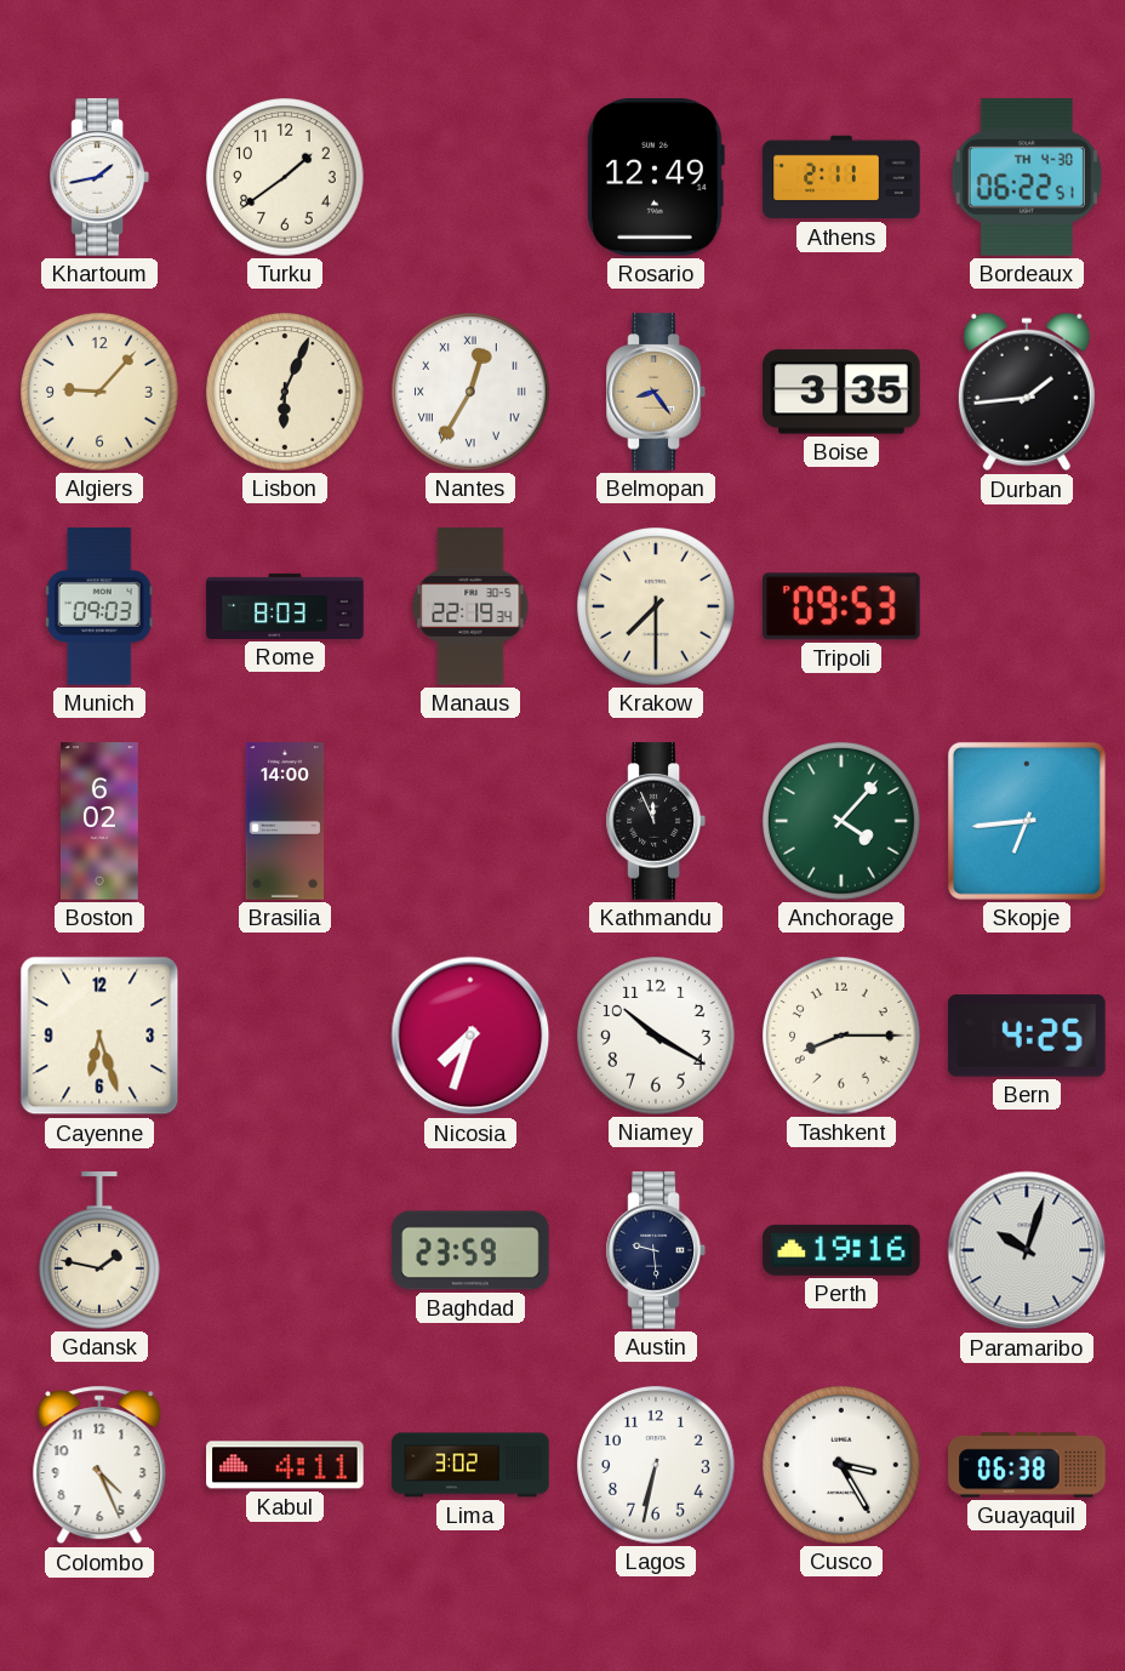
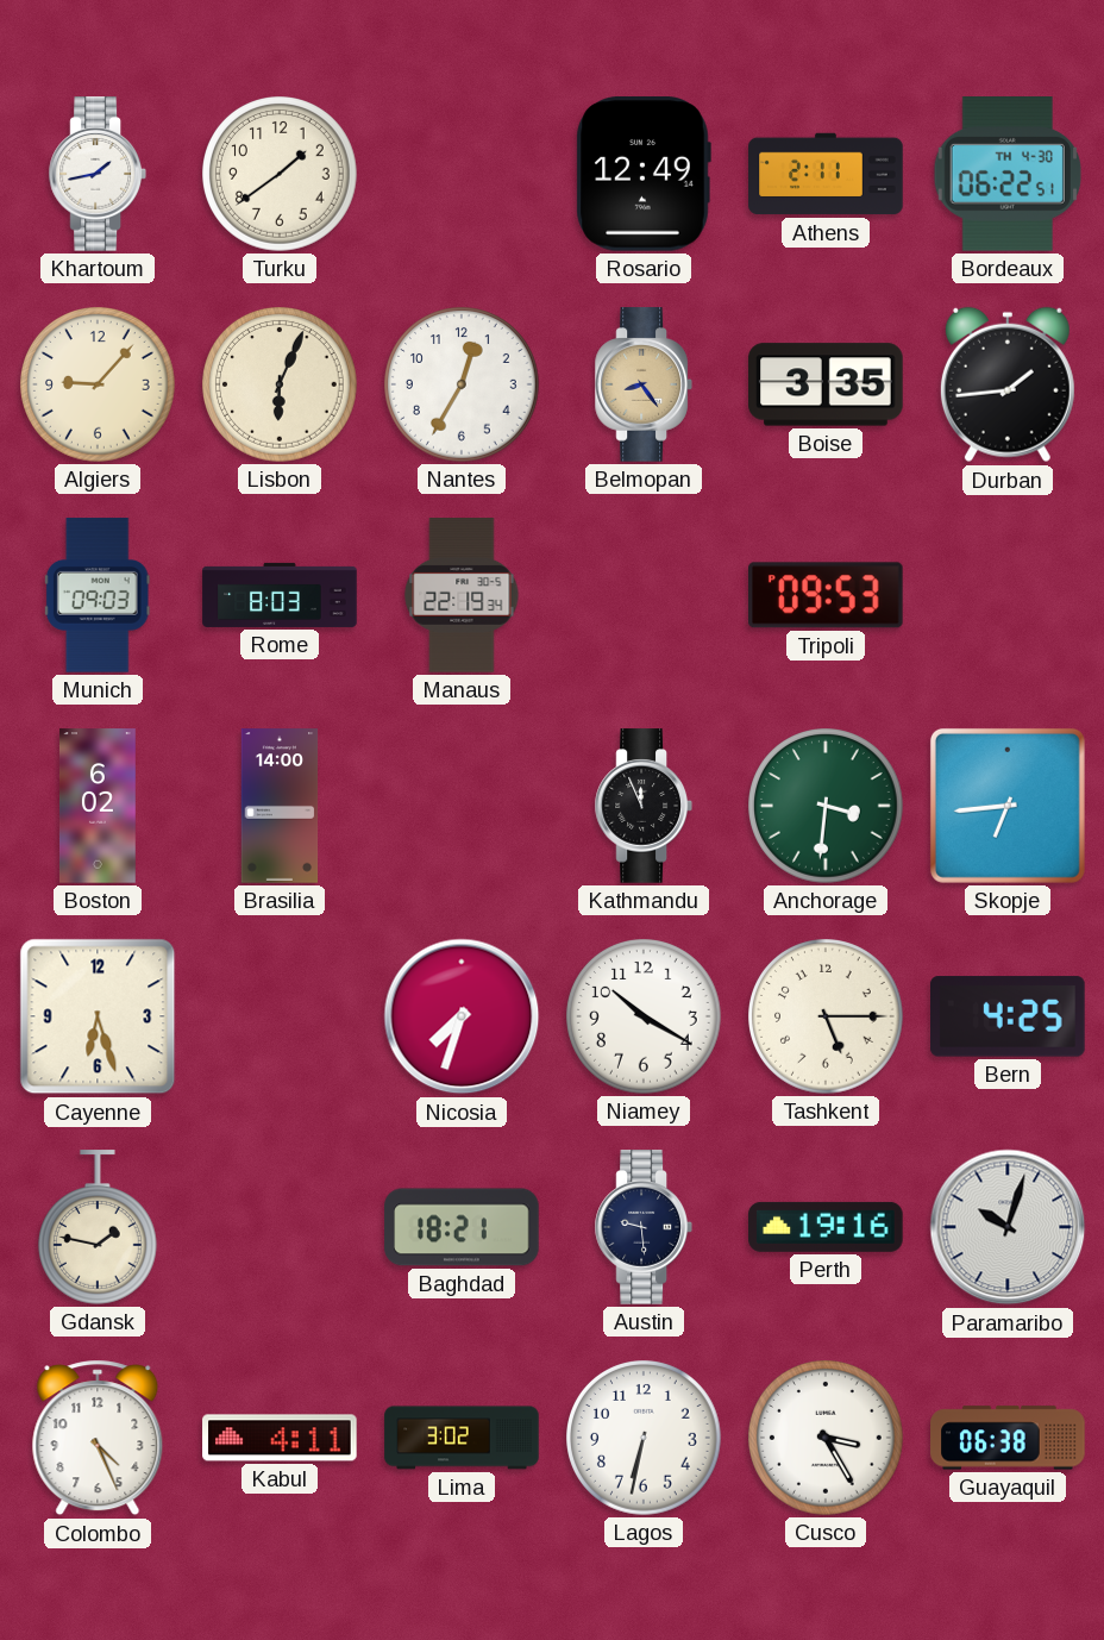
Nantes numerals: Roman -> Arabic (463, 386)
Krakow: 7:30 -> none (657, 608)
Anchorage: 4:07 -> 3:31 (827, 807)
Tashkent: 8:15 -> 5:15 (827, 1018)
Baghdad: 23:59 -> 18:21 (462, 1227)
